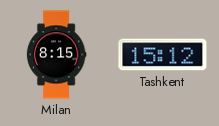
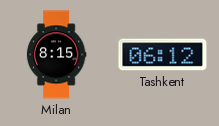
Tashkent: 15:12 -> 06:12 (163, 55)
